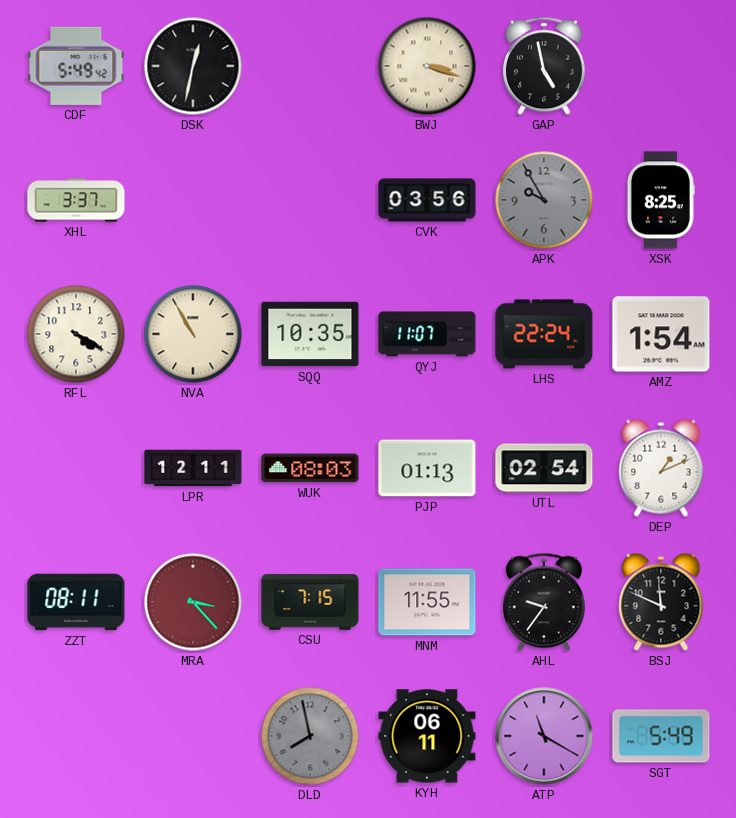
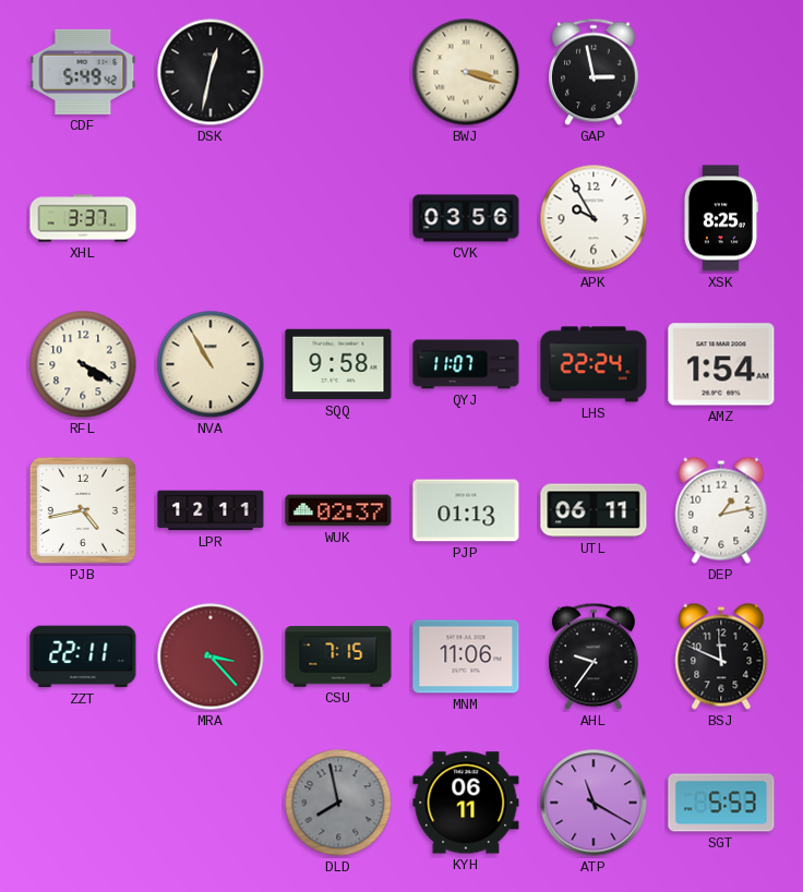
GAP: 4:58 -> 2:58 (595, 72)
APK dial: grey -> white (594, 218)
SQQ: 10:35 -> 9:58 (338, 364)
PJB: none -> 4:43 (83, 510)
WUK: 08:03 -> 02:37 (338, 510)
UTL: 02:54 -> 06:11 (594, 510)
DEP: 1:11 -> 1:13 (721, 510)
ZZT: 08:11 -> 22:11 (83, 656)
MNM: 11:55 -> 11:06 (466, 656)
SGT: 5:49 -> 5:53 (721, 803)
